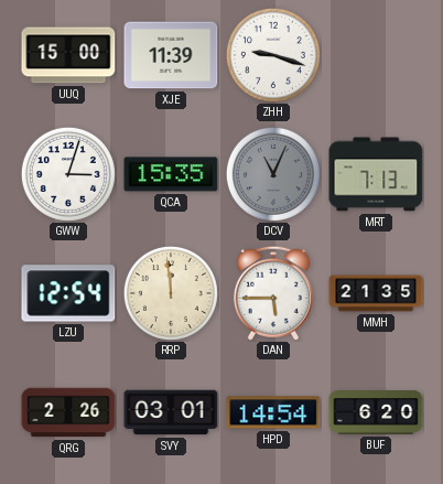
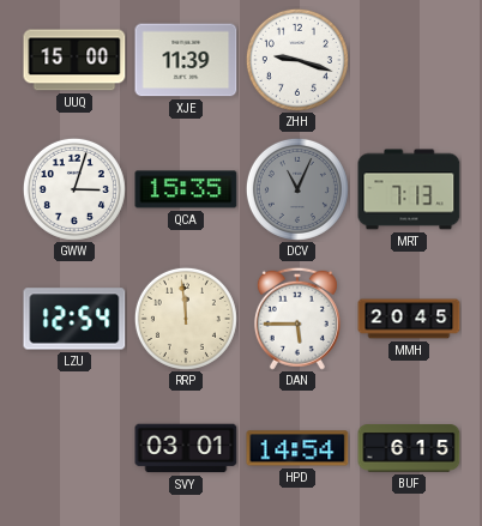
MMH: 21:35 -> 20:45 (409, 319)
QRG: 2:26 -> none (68, 412)
BUF: 6:20 -> 6:15 (409, 448)
